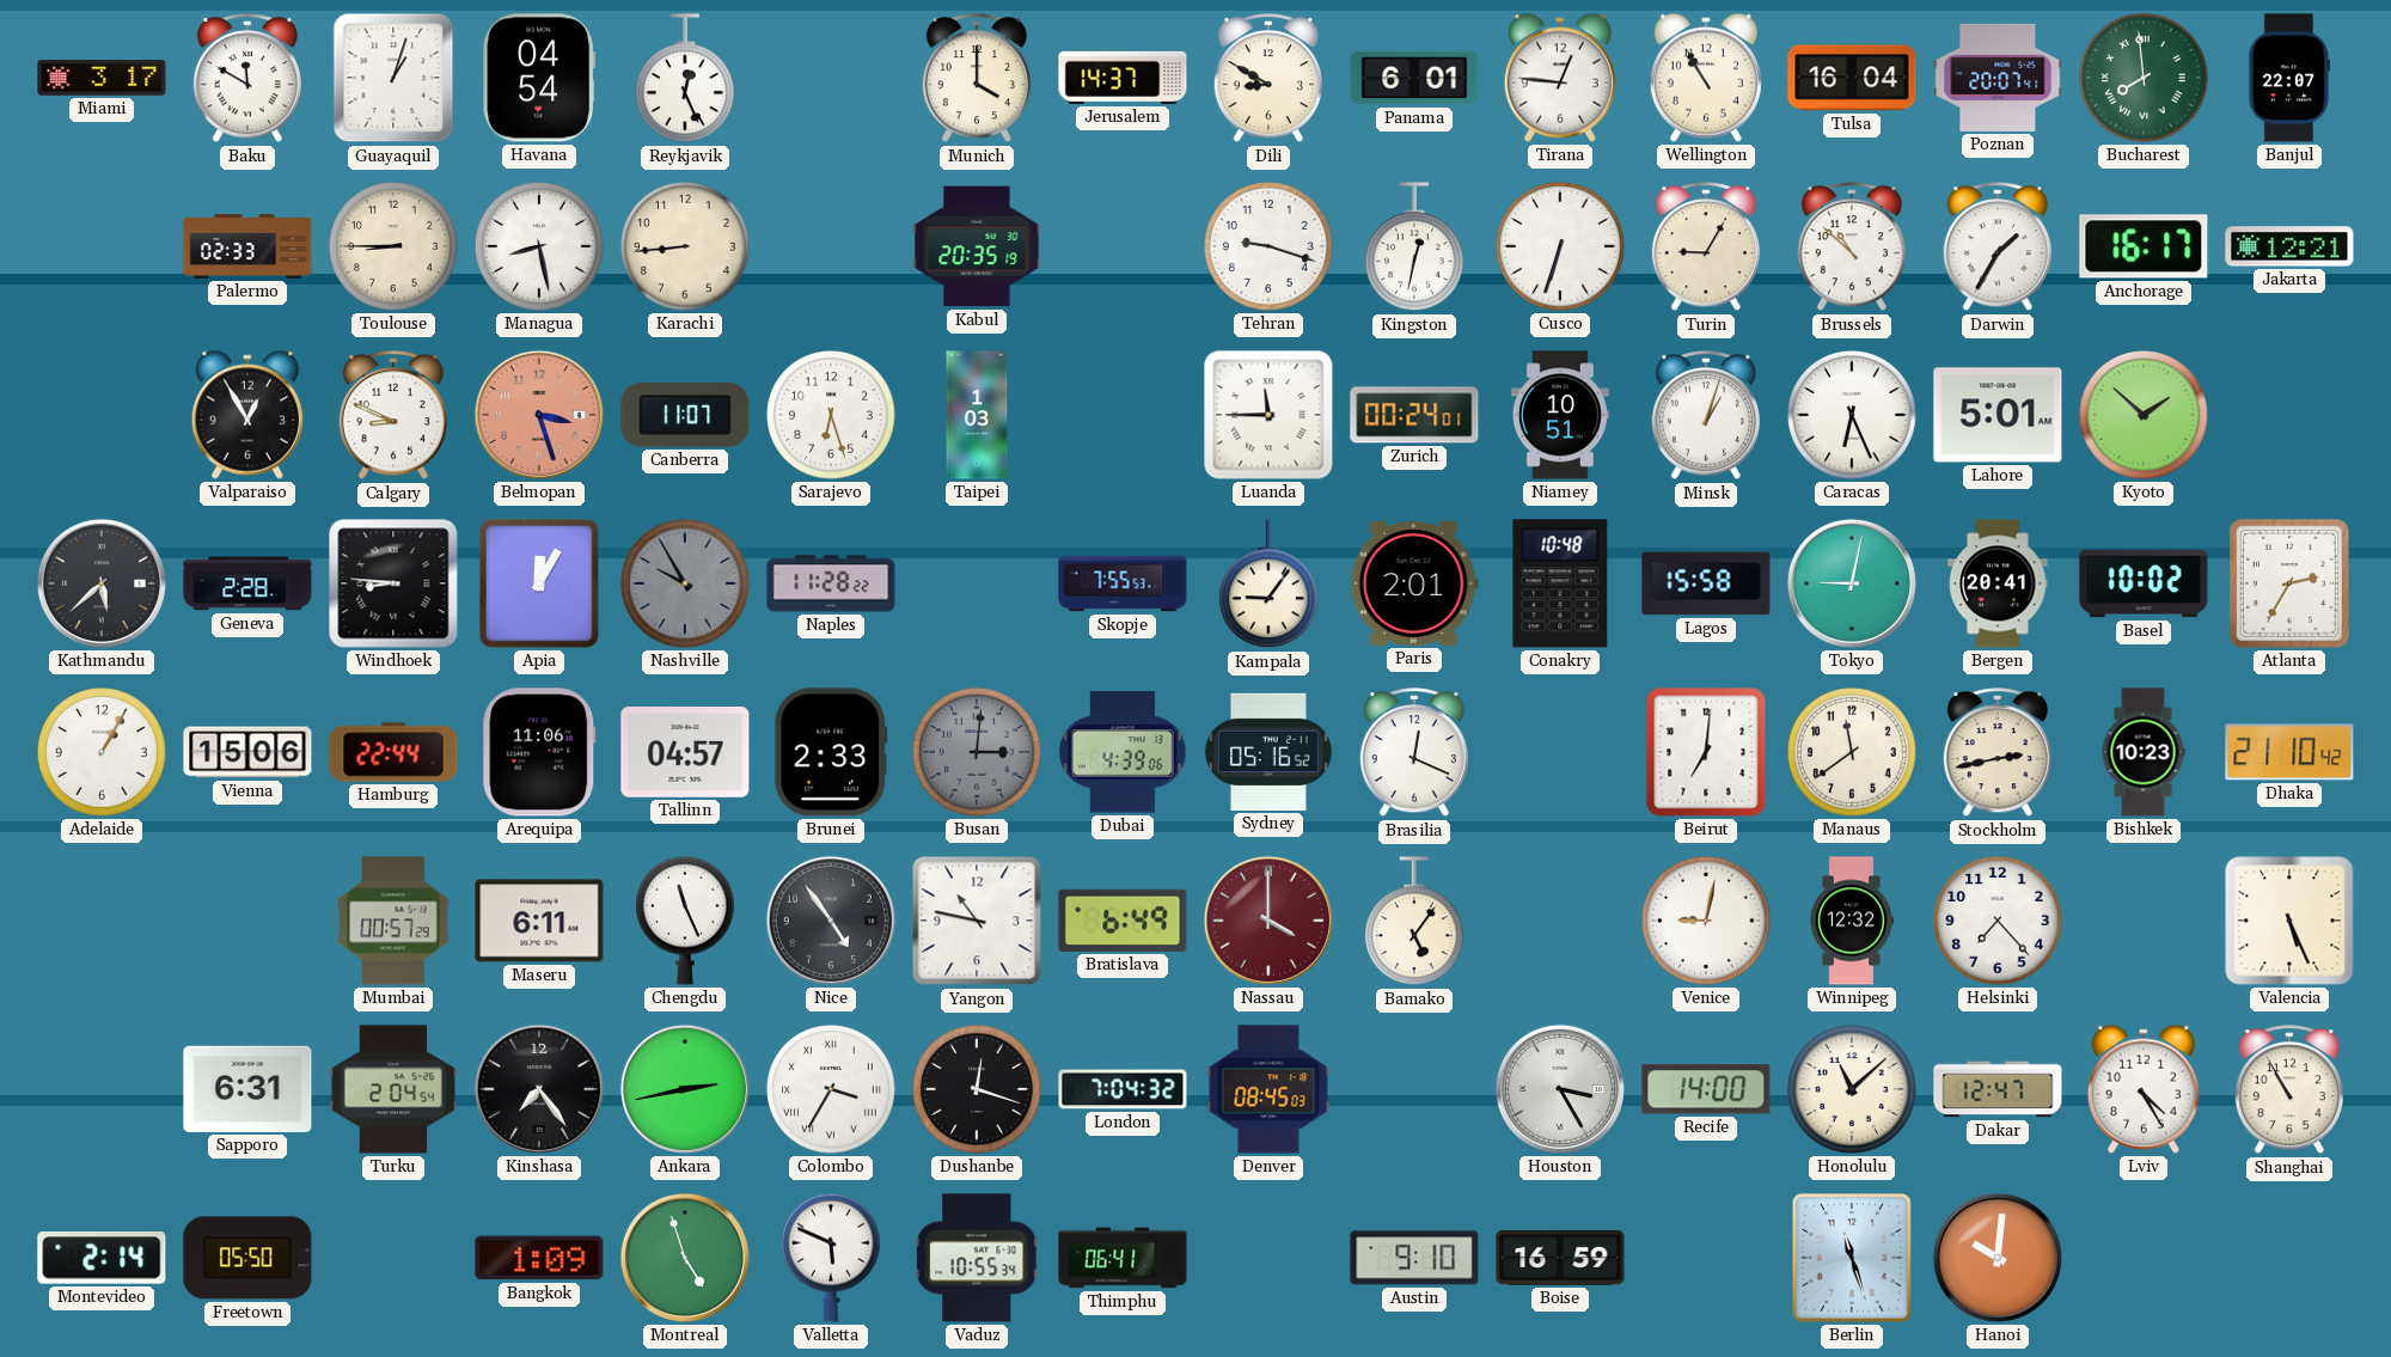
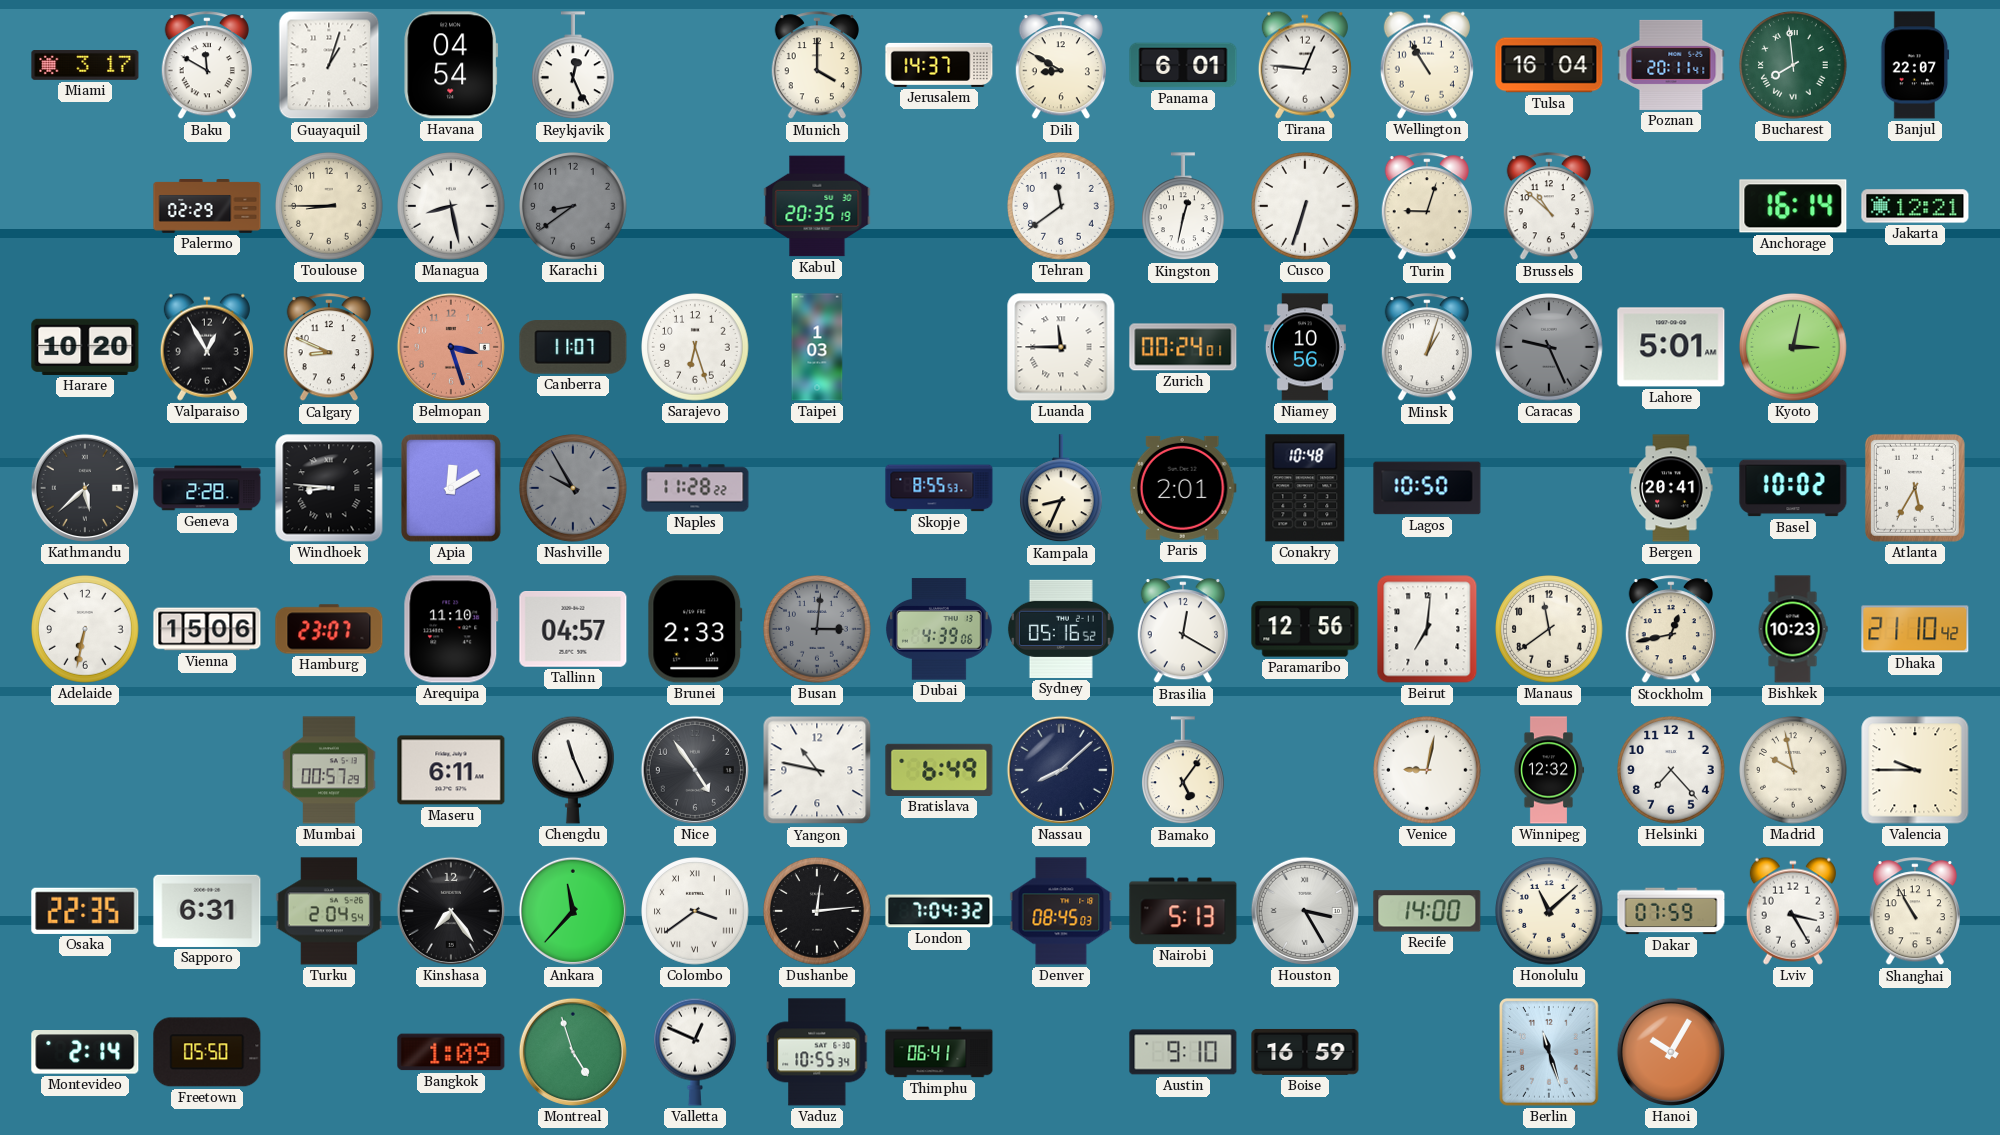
Poznan: 20:07 -> 20:11 (1671, 65)
Palermo: 02:33 -> 02:29 (207, 207)
Karachi: 8:44 -> 8:39 (573, 206)
Karachi dial: cream -> grey (573, 206)
Tehran: 9:18 -> 11:39 (1061, 206)
Turin: 9:05 -> 9:03 (1426, 207)
Darwin: 1:35 -> none (1996, 247)
Anchorage: 16:17 -> 16:14 (1793, 206)
Harare: none -> 10:20 (85, 347)
Niamey: 10:51 -> 10:56 (1305, 347)
Caracas: 6:26 -> 9:26 (1549, 347)
Caracas dial: white -> grey (1549, 347)
Kyoto: 1:52 -> 3:02 (1793, 347)
Apia: 12:05 -> 12:10 (451, 488)
Skopje: 7:55 -> 8:55 (939, 488)
Kampala: 9:06 -> 8:34 (1062, 489)
Lagos: 15:58 -> 10:50 (1427, 488)
Tokyo: 9:02 -> none (1852, 583)
Atlanta: 2:35 -> 5:35 (1915, 488)
Adelaide: 1:05 -> 6:32 (85, 629)
Hamburg: 22:44 -> 23:07 (329, 629)
Arequipa: 11:06 -> 11:10 (451, 629)
Brasilia: 12:19 -> 12:20 (1182, 630)
Paramaribo: none -> 12:56 (1305, 629)
Stockholm: 2:43 -> 12:43 (1670, 630)
Nassau: 4:00 -> 8:08 (1061, 770)
Nassau dial: burgundy -> navy (1061, 770)
Madrid: none -> 9:58 (1793, 770)
Valencia: 5:26 -> 9:45 (1915, 770)
Osaka: none -> 22:35 (85, 911)
Ankara: 2:43 -> 11:37 (573, 911)
Colombo: 3:35 -> 3:39 (695, 911)
Dushanbe: 12:18 -> 12:14 (817, 911)
Nairobi: none -> 5:13 (1183, 911)
Dakar: 12:47 -> 07:59 (1671, 911)
Lviv: 4:25 -> 3:25 (1793, 911)
Valletta: 5:49 -> 12:49 (696, 1052)
Hanoi: 10:01 -> 10:05 (1671, 1052)
